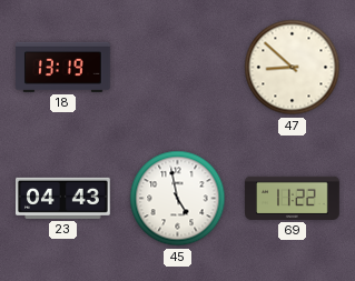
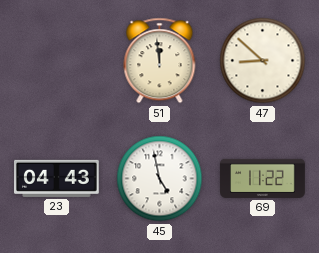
18: 13:19 -> none (63, 67)
51: none -> 11:59 (160, 61)
